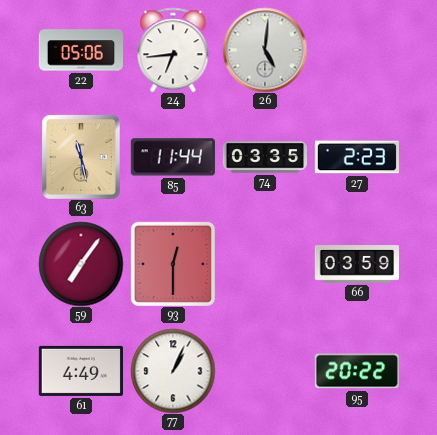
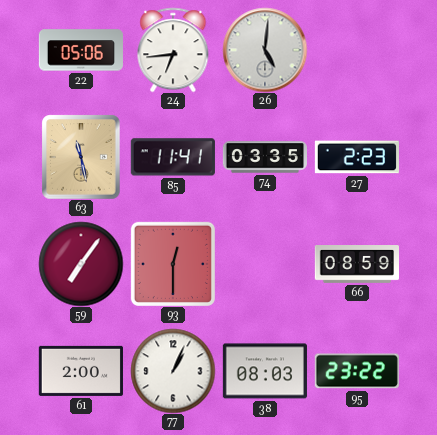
85: 11:44 -> 11:41 (173, 157)
66: 03:59 -> 08:59 (356, 265)
61: 4:49 -> 2:00 (81, 371)
38: none -> 08:03 (265, 371)
95: 20:22 -> 23:22 (357, 371)
